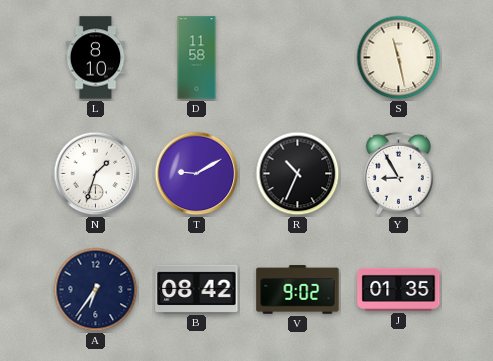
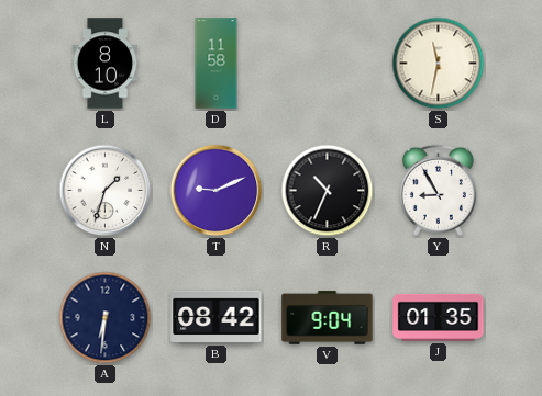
S: 11:28 -> 11:32 (439, 64)
T: 9:10 -> 9:11 (217, 191)
A: 6:36 -> 6:31 (106, 318)
V: 9:02 -> 9:04 (328, 318)
